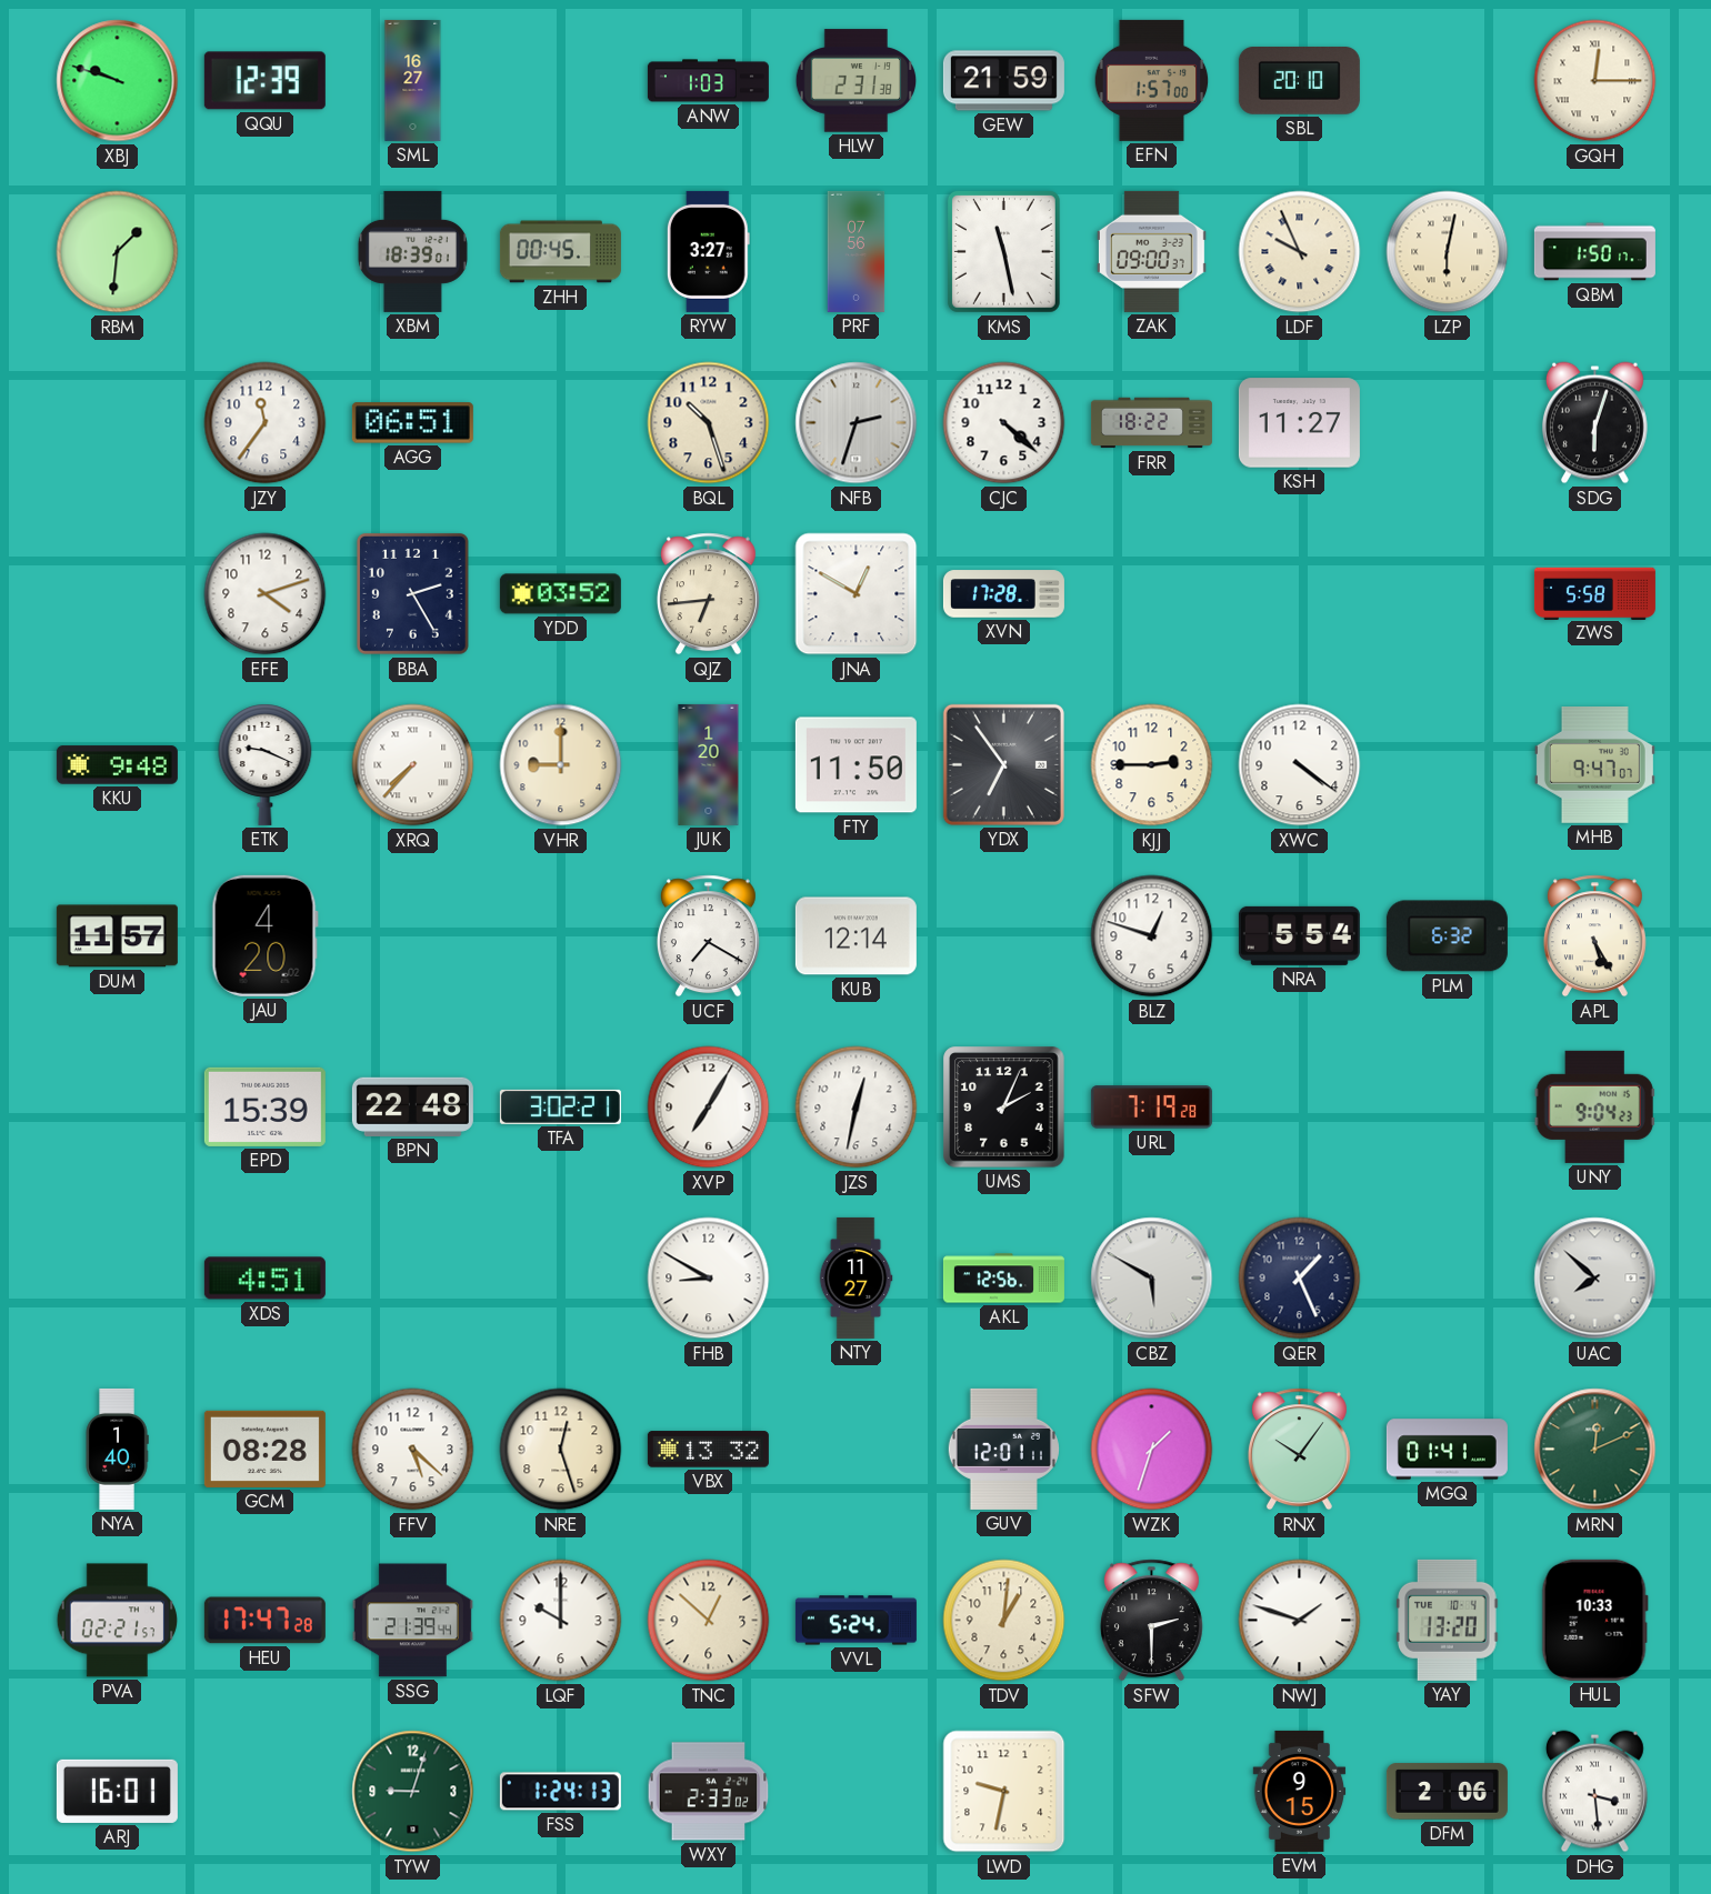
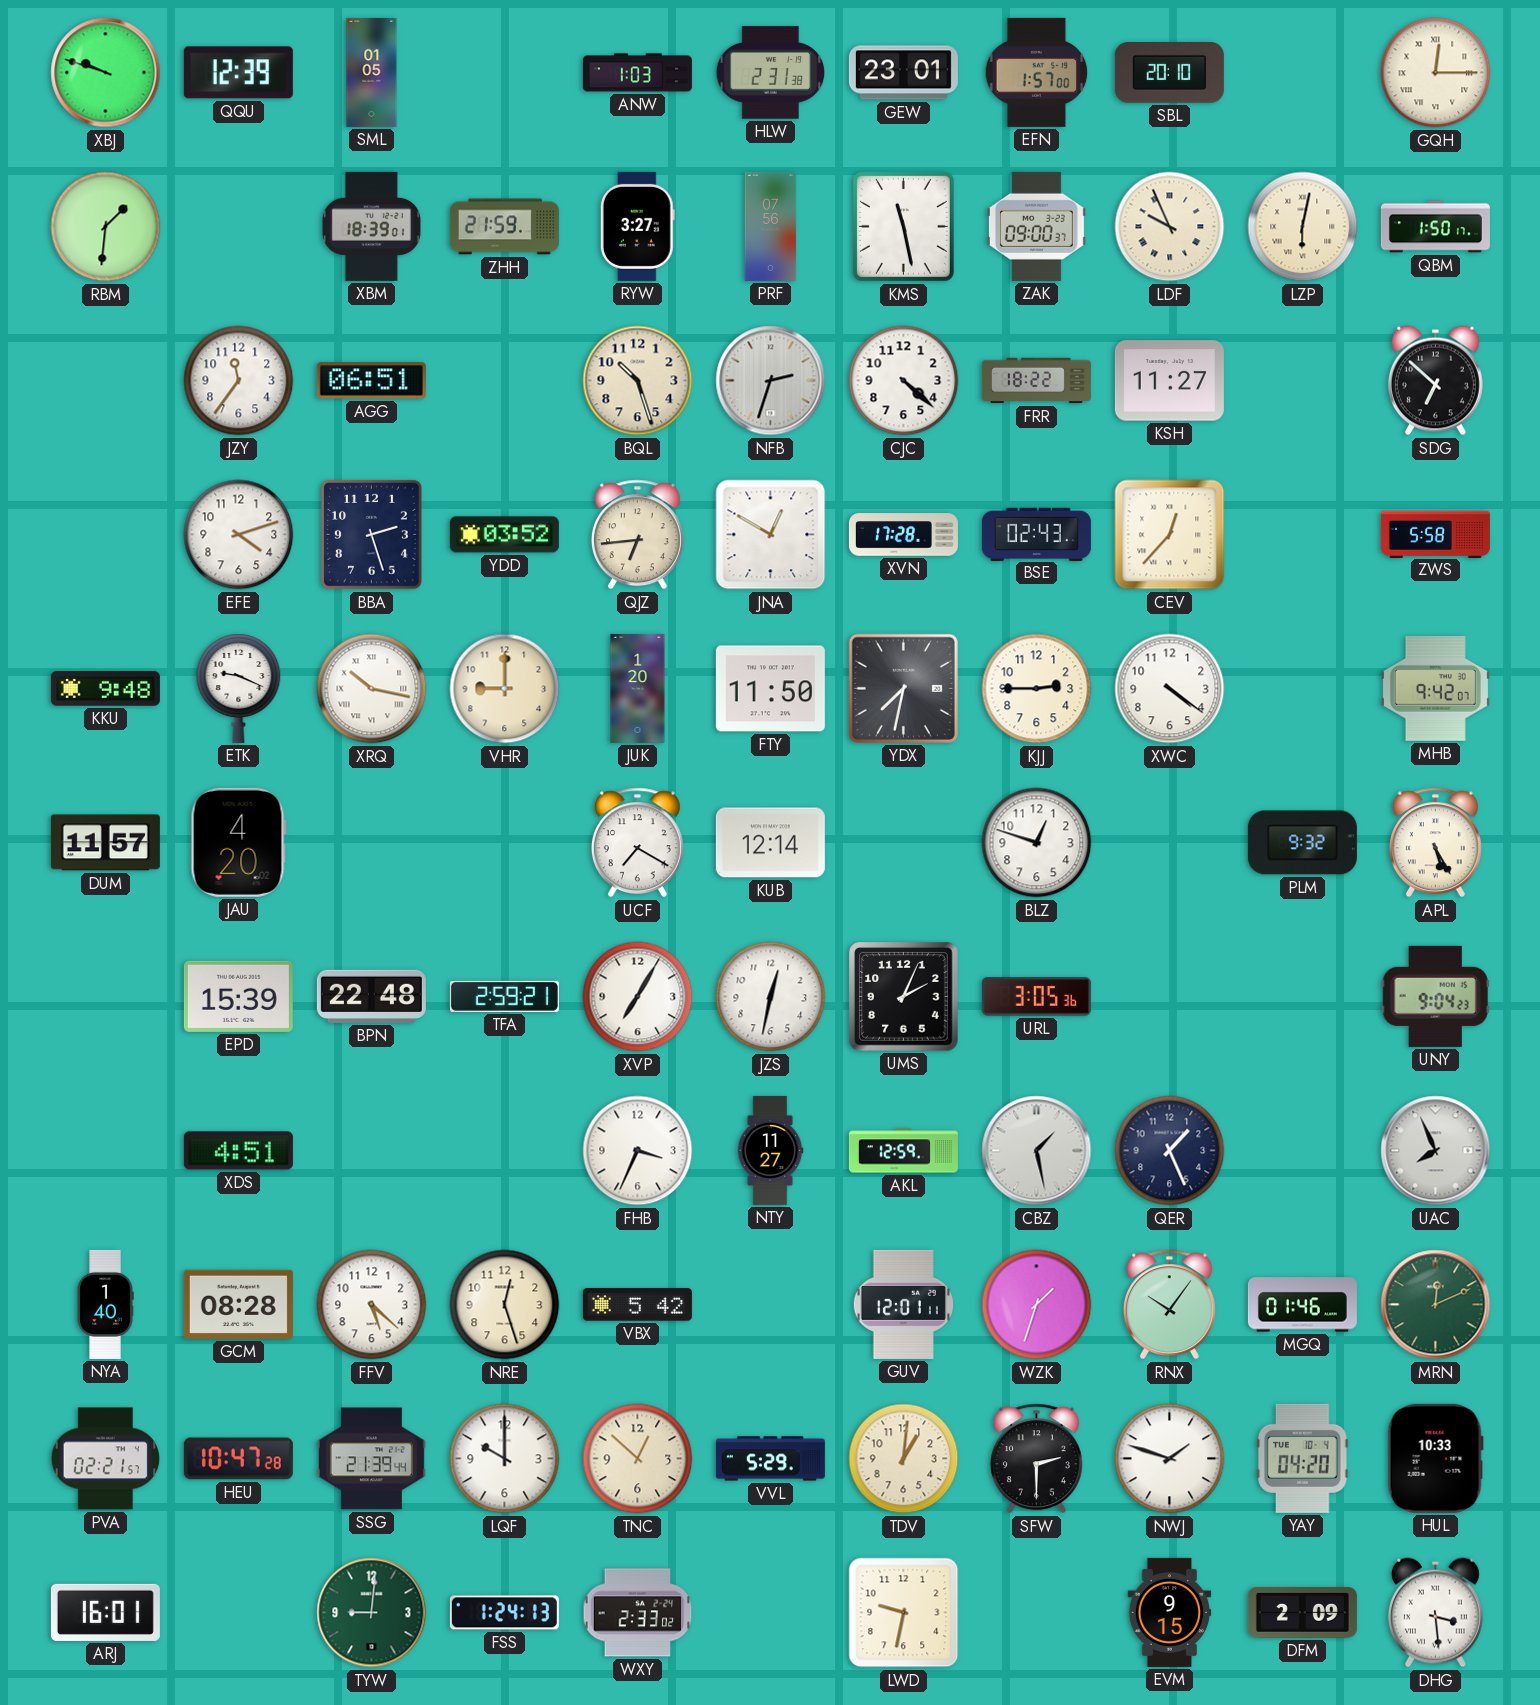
SML: 16:27 -> 01:05 (372, 72)
GEW: 21:59 -> 23:01 (903, 73)
ZHH: 00:45 -> 21:59 (504, 227)
SDG: 6:03 -> 6:52 (1435, 381)
BBA: 2:25 -> 2:27 (371, 534)
BSE: none -> 02:43 (1036, 534)
CEV: none -> 12:37 (1170, 535)
XRQ: 7:37 -> 10:17 (372, 689)
YDX: 6:54 -> 7:32 (903, 688)
MHB: 9:47 -> 9:42 (1435, 689)
NRA: 5:54 -> none (1299, 935)
PLM: 6:32 -> 9:32 (1302, 843)
TFA: 3:02 -> 2:59 (504, 996)
URL: 7:19 -> 3:05 (1036, 997)
FHB: 8:50 -> 3:34 (638, 1151)
AKL: 12:56 -> 12:59 (903, 1151)
CBZ: 5:50 -> 1:28 (1037, 1151)
UAC: 7:52 -> 7:56 (1436, 1151)
VBX: 13:32 -> 5:42 (637, 1305)
MGQ: 01:41 -> 01:46 (1302, 1305)
HEU: 17:47 -> 10:47 (238, 1459)
VVL: 5:24 -> 5:29 (770, 1459)
YAY: 13:20 -> 04:20 (1303, 1458)
TYW: 9:03 -> 9:01 (372, 1613)
DFM: 2:06 -> 2:09 (1302, 1613)
